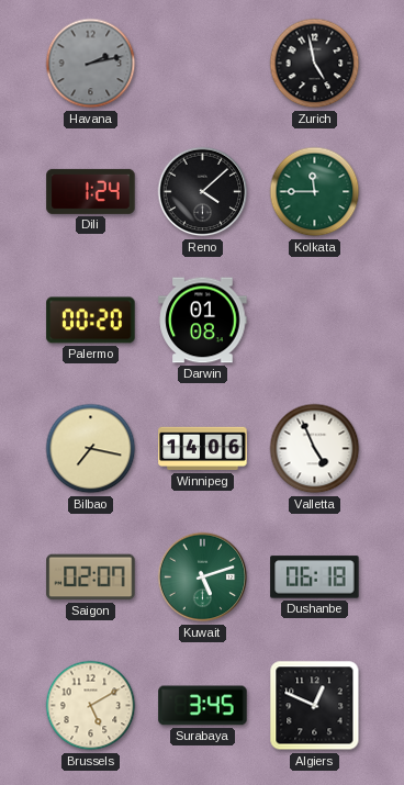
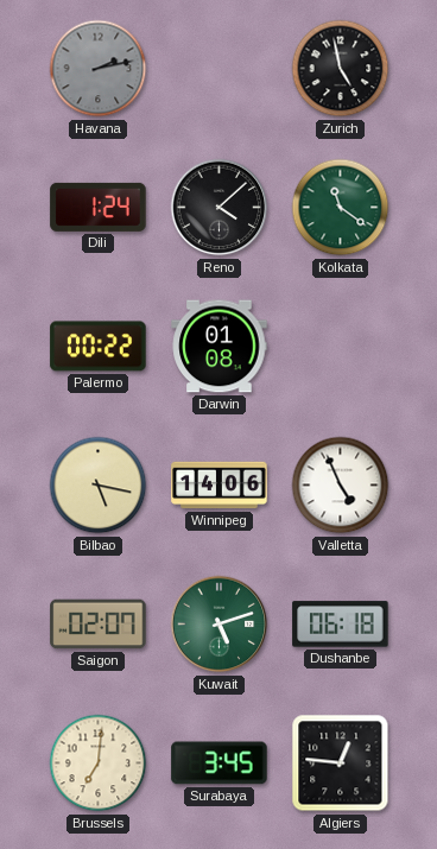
Kolkata: 11:45 -> 11:21 (341, 208)
Palermo: 00:20 -> 00:22 (99, 347)
Bilbao: 7:17 -> 5:17 (99, 486)
Brussels: 5:10 -> 7:01 (99, 764)
Algiers: 12:49 -> 12:46 (341, 764)
